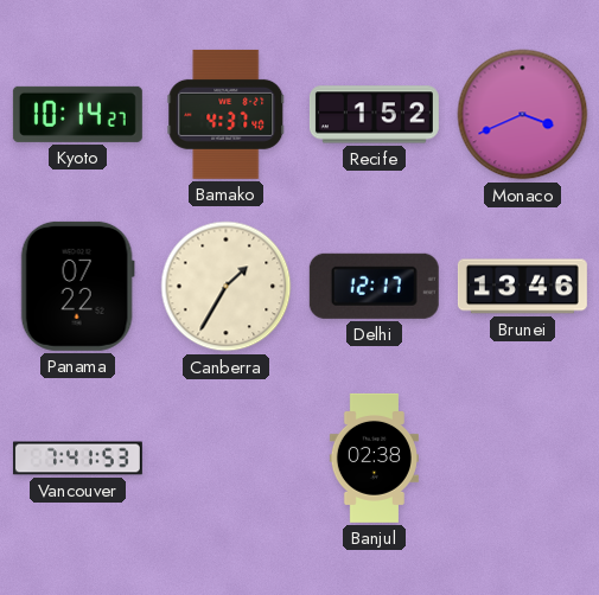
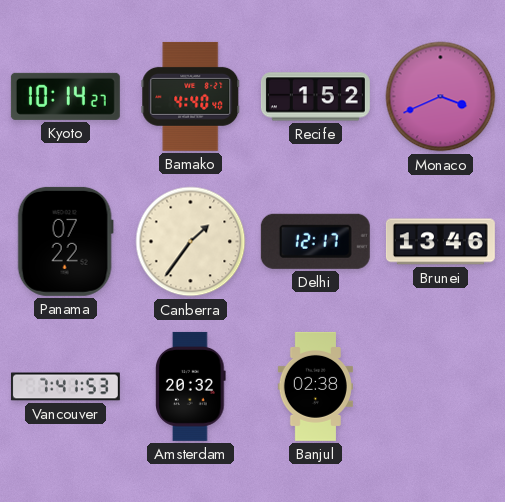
Bamako: 4:37 -> 4:40 (191, 96)
Canberra: 1:35 -> 1:36 (191, 242)
Amsterdam: none -> 20:32 (191, 386)
